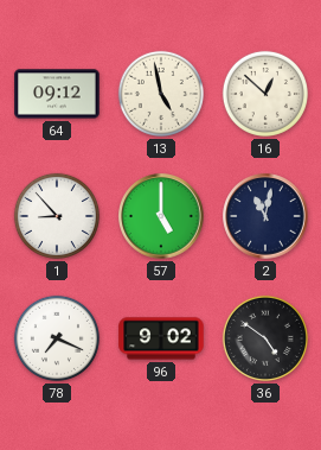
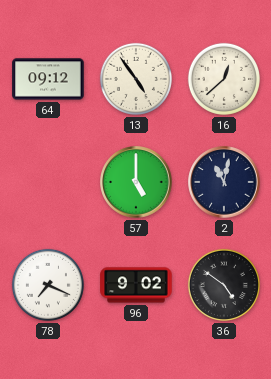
13: 4:58 -> 4:54 (136, 79)
16: 12:52 -> 12:38 (224, 79)
1: 8:53 -> none (57, 216)
